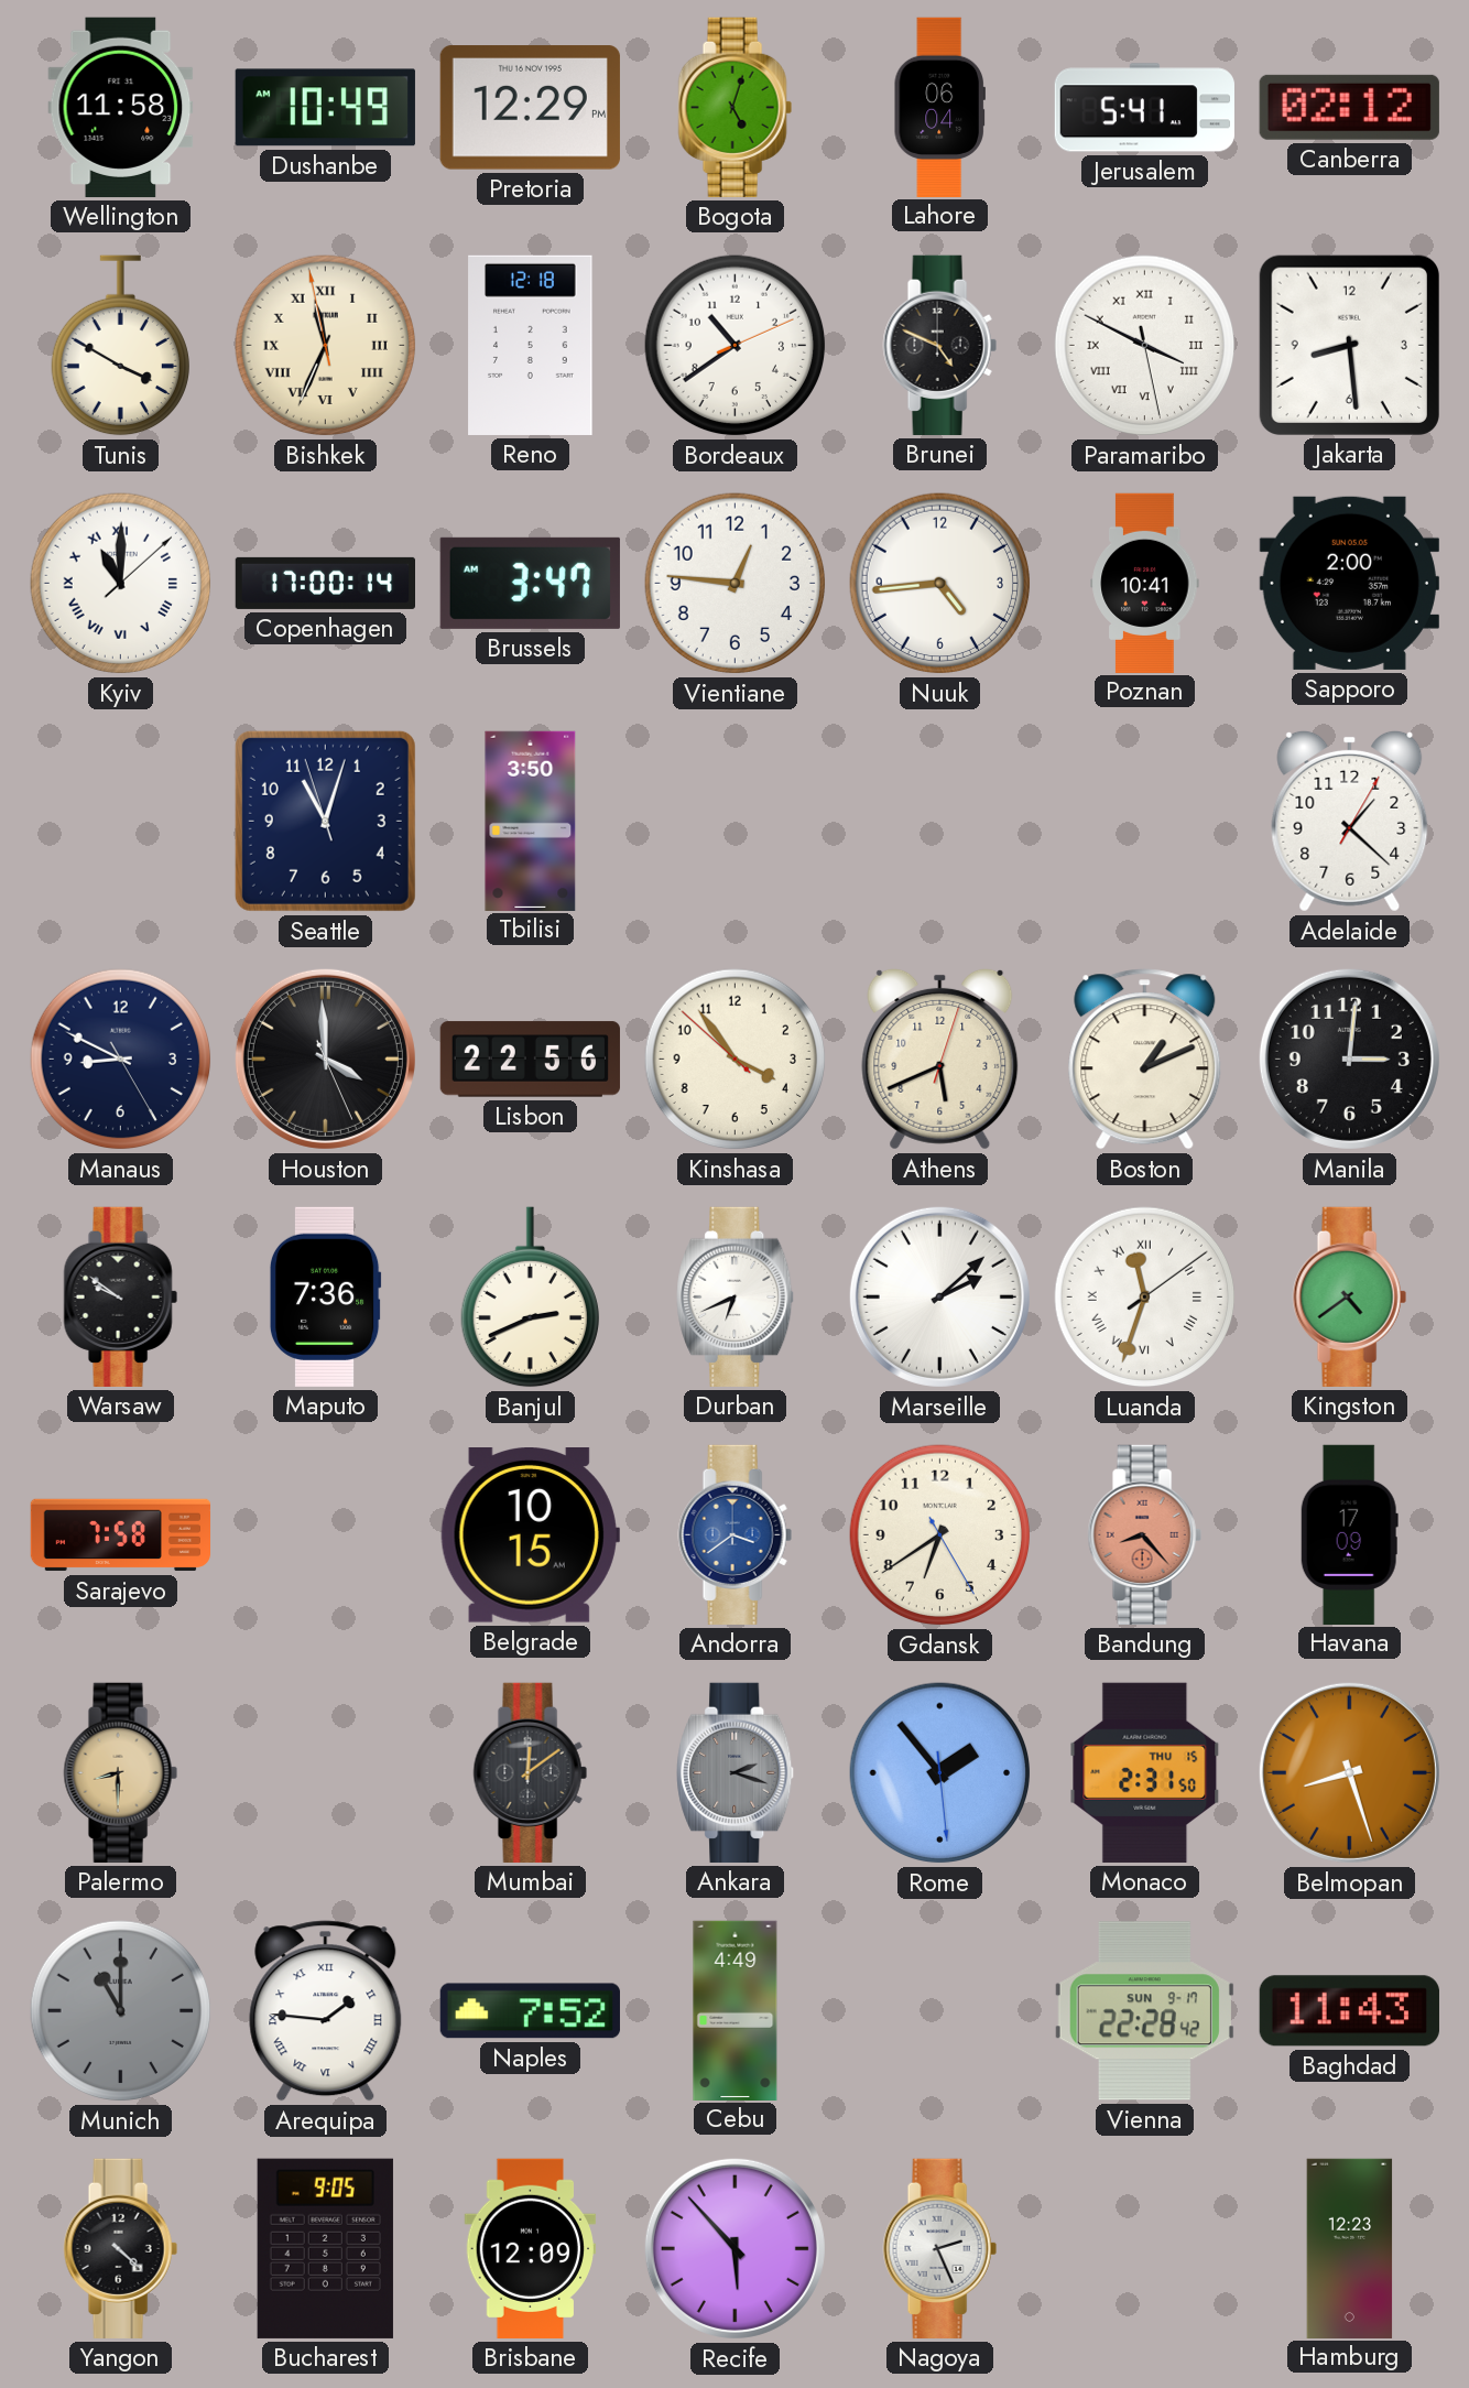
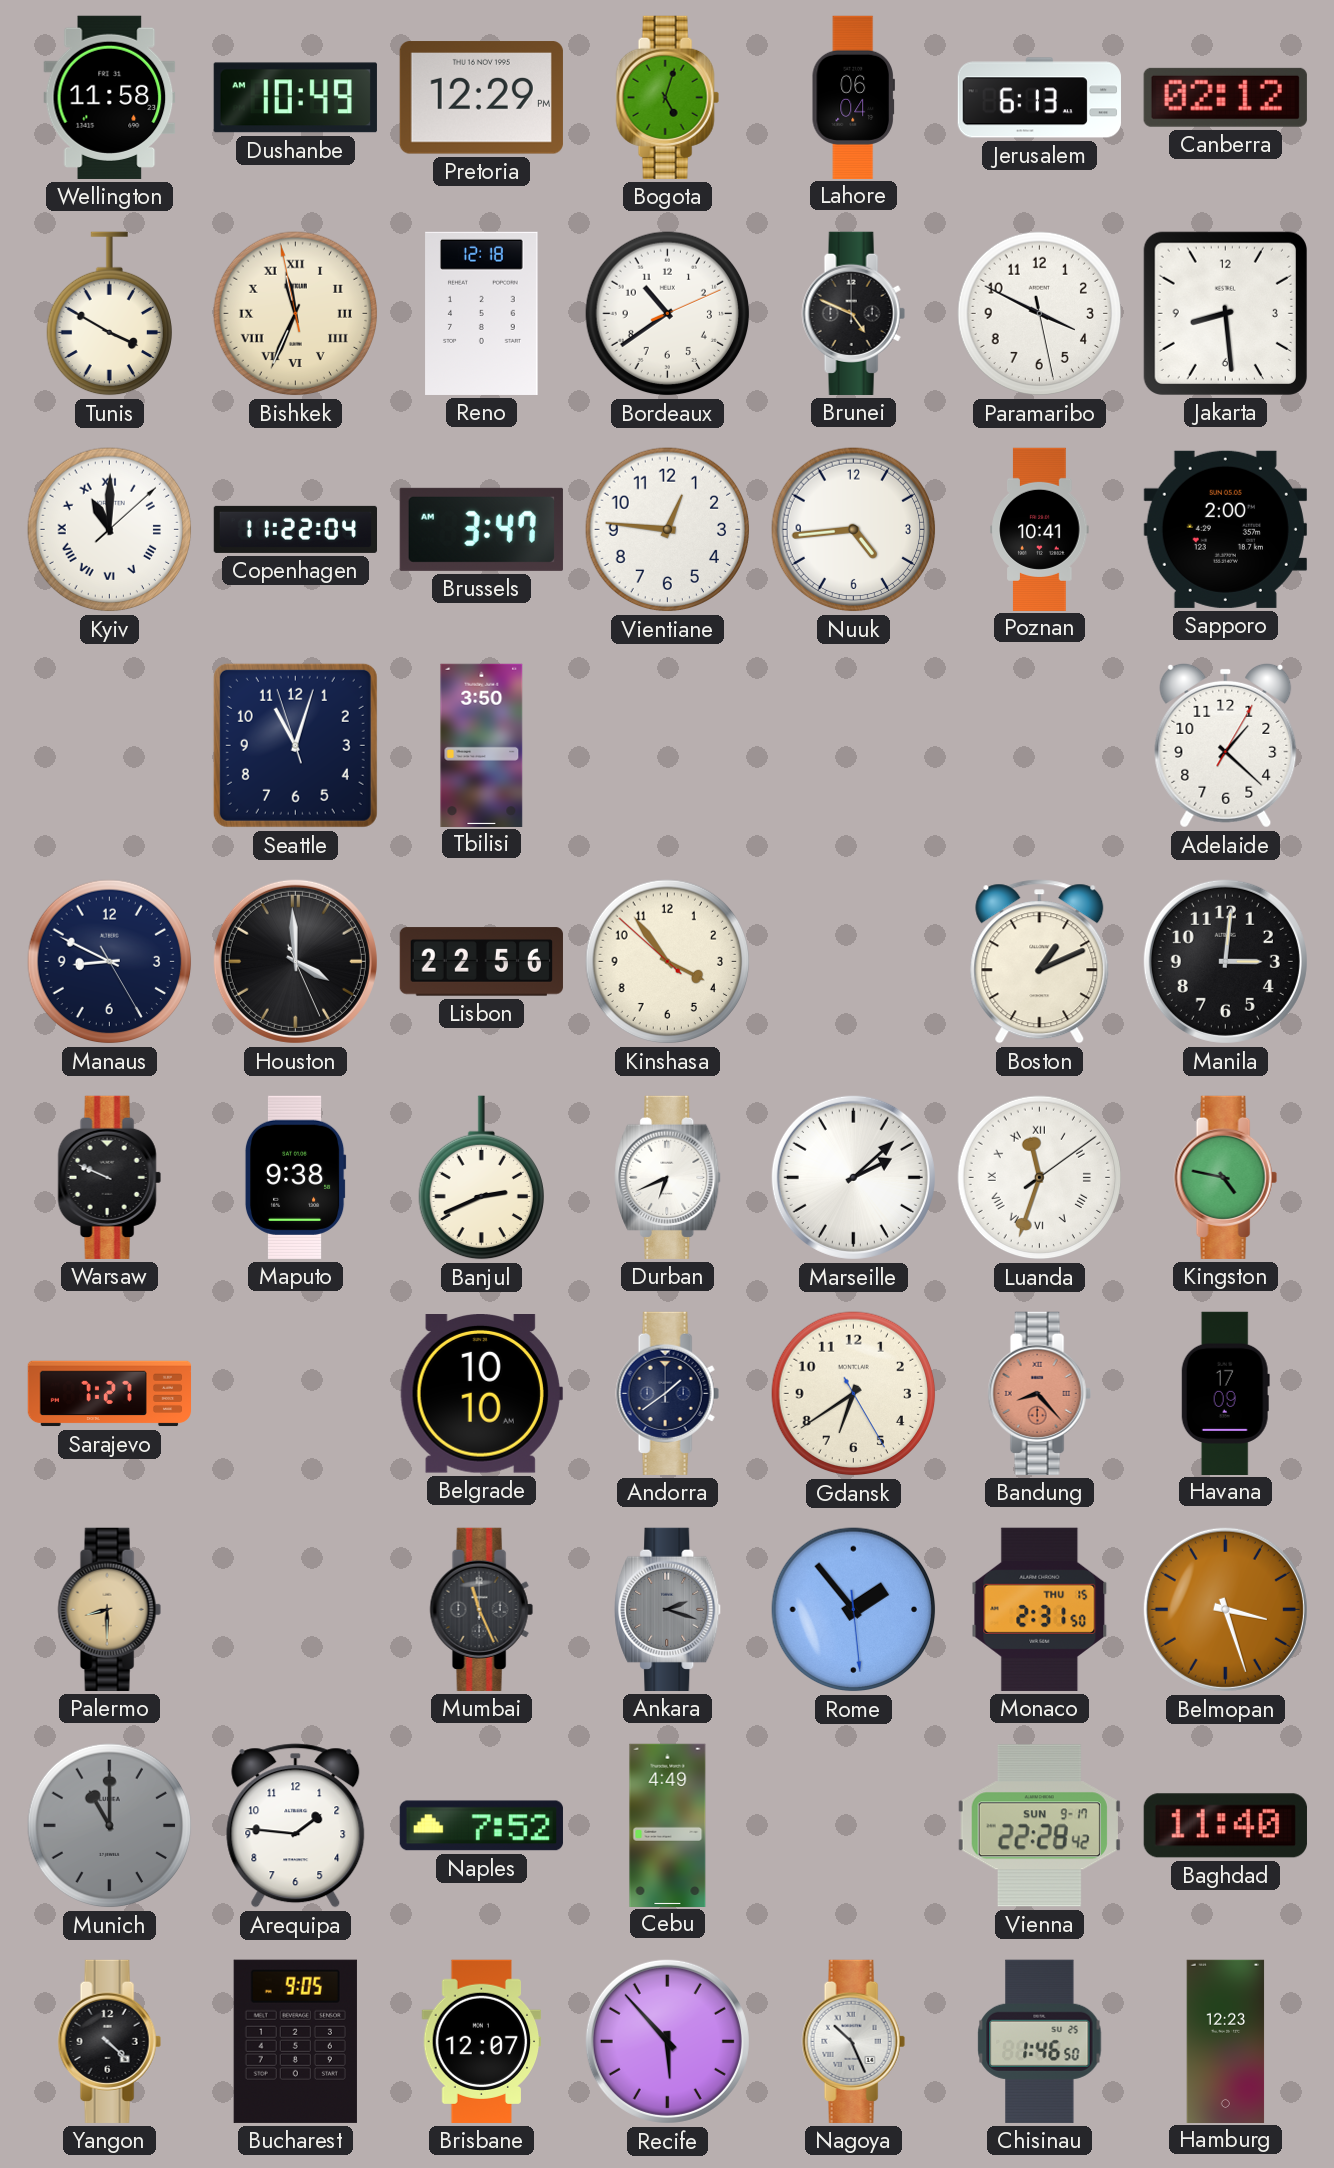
Jerusalem: 5:41 -> 6:13 (1039, 98)
Paramaribo numerals: Roman -> Arabic (1040, 314)
Copenhagen: 17:00 -> 11:22 (295, 529)
Athens: 5:41 -> none (940, 1059)
Warsaw: 9:51 -> 9:49 (109, 1177)
Maputo: 7:36 -> 9:38 (295, 1177)
Kingston: 4:39 -> 4:47 (1225, 1177)
Sarajevo: 7:58 -> 7:27 (110, 1394)
Belgrade: 10:15 -> 10:10 (481, 1394)
Andorra: 3:39 -> 1:39 (667, 1393)
Andorra dial: blue -> navy (667, 1393)
Mumbai: 12:09 -> 11:26 (481, 1609)
Belmopan: 8:27 -> 3:27 (1225, 1609)
Arequipa numerals: Roman -> Arabic (296, 1826)
Baghdad: 11:43 -> 11:40 (1225, 1826)
Brisbane: 12:09 -> 12:07 (482, 2041)
Nagoya: 2:26 -> 10:26 (853, 2041)
Chisinau: none -> 1:46 (1040, 2041)
